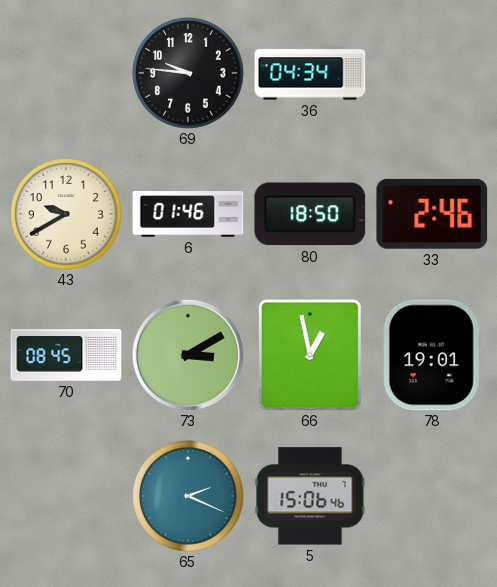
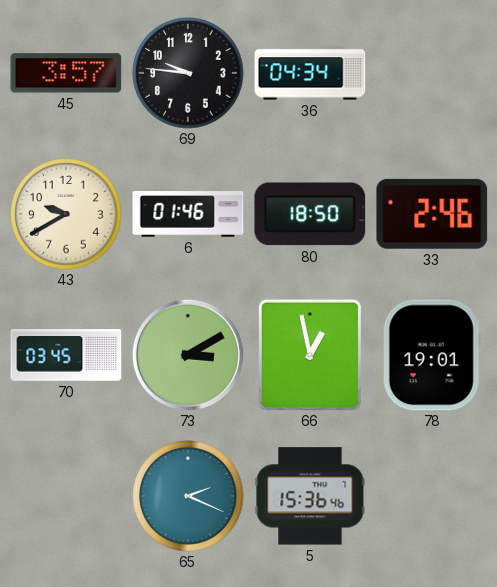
45: none -> 3:57 (66, 73)
70: 08:45 -> 03:45 (66, 355)
5: 15:06 -> 15:36 (310, 496)
